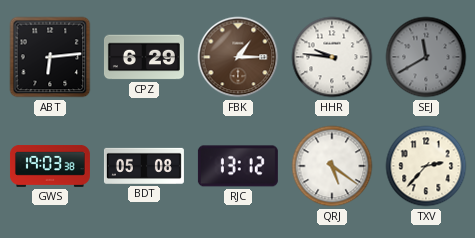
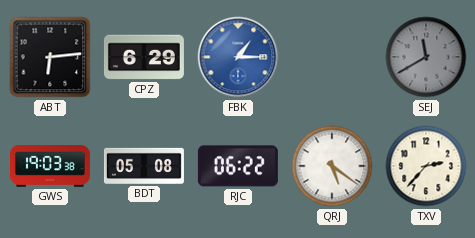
FBK dial: brown -> blue (238, 57)
HHR: 9:46 -> none (332, 57)
RJC: 13:12 -> 06:22 (238, 166)
